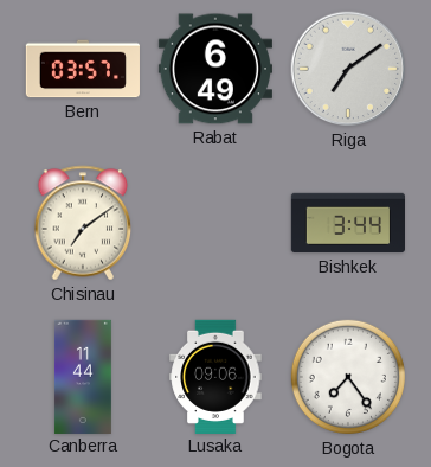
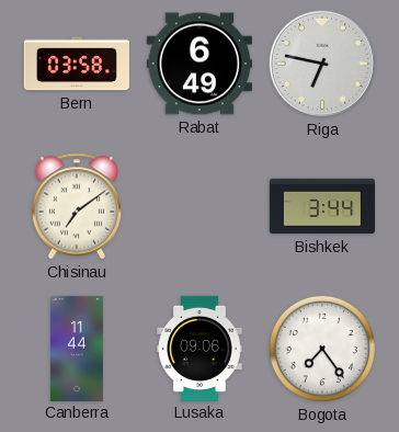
Bern: 03:57 -> 03:58 (77, 64)
Riga: 7:09 -> 6:47 (322, 64)
